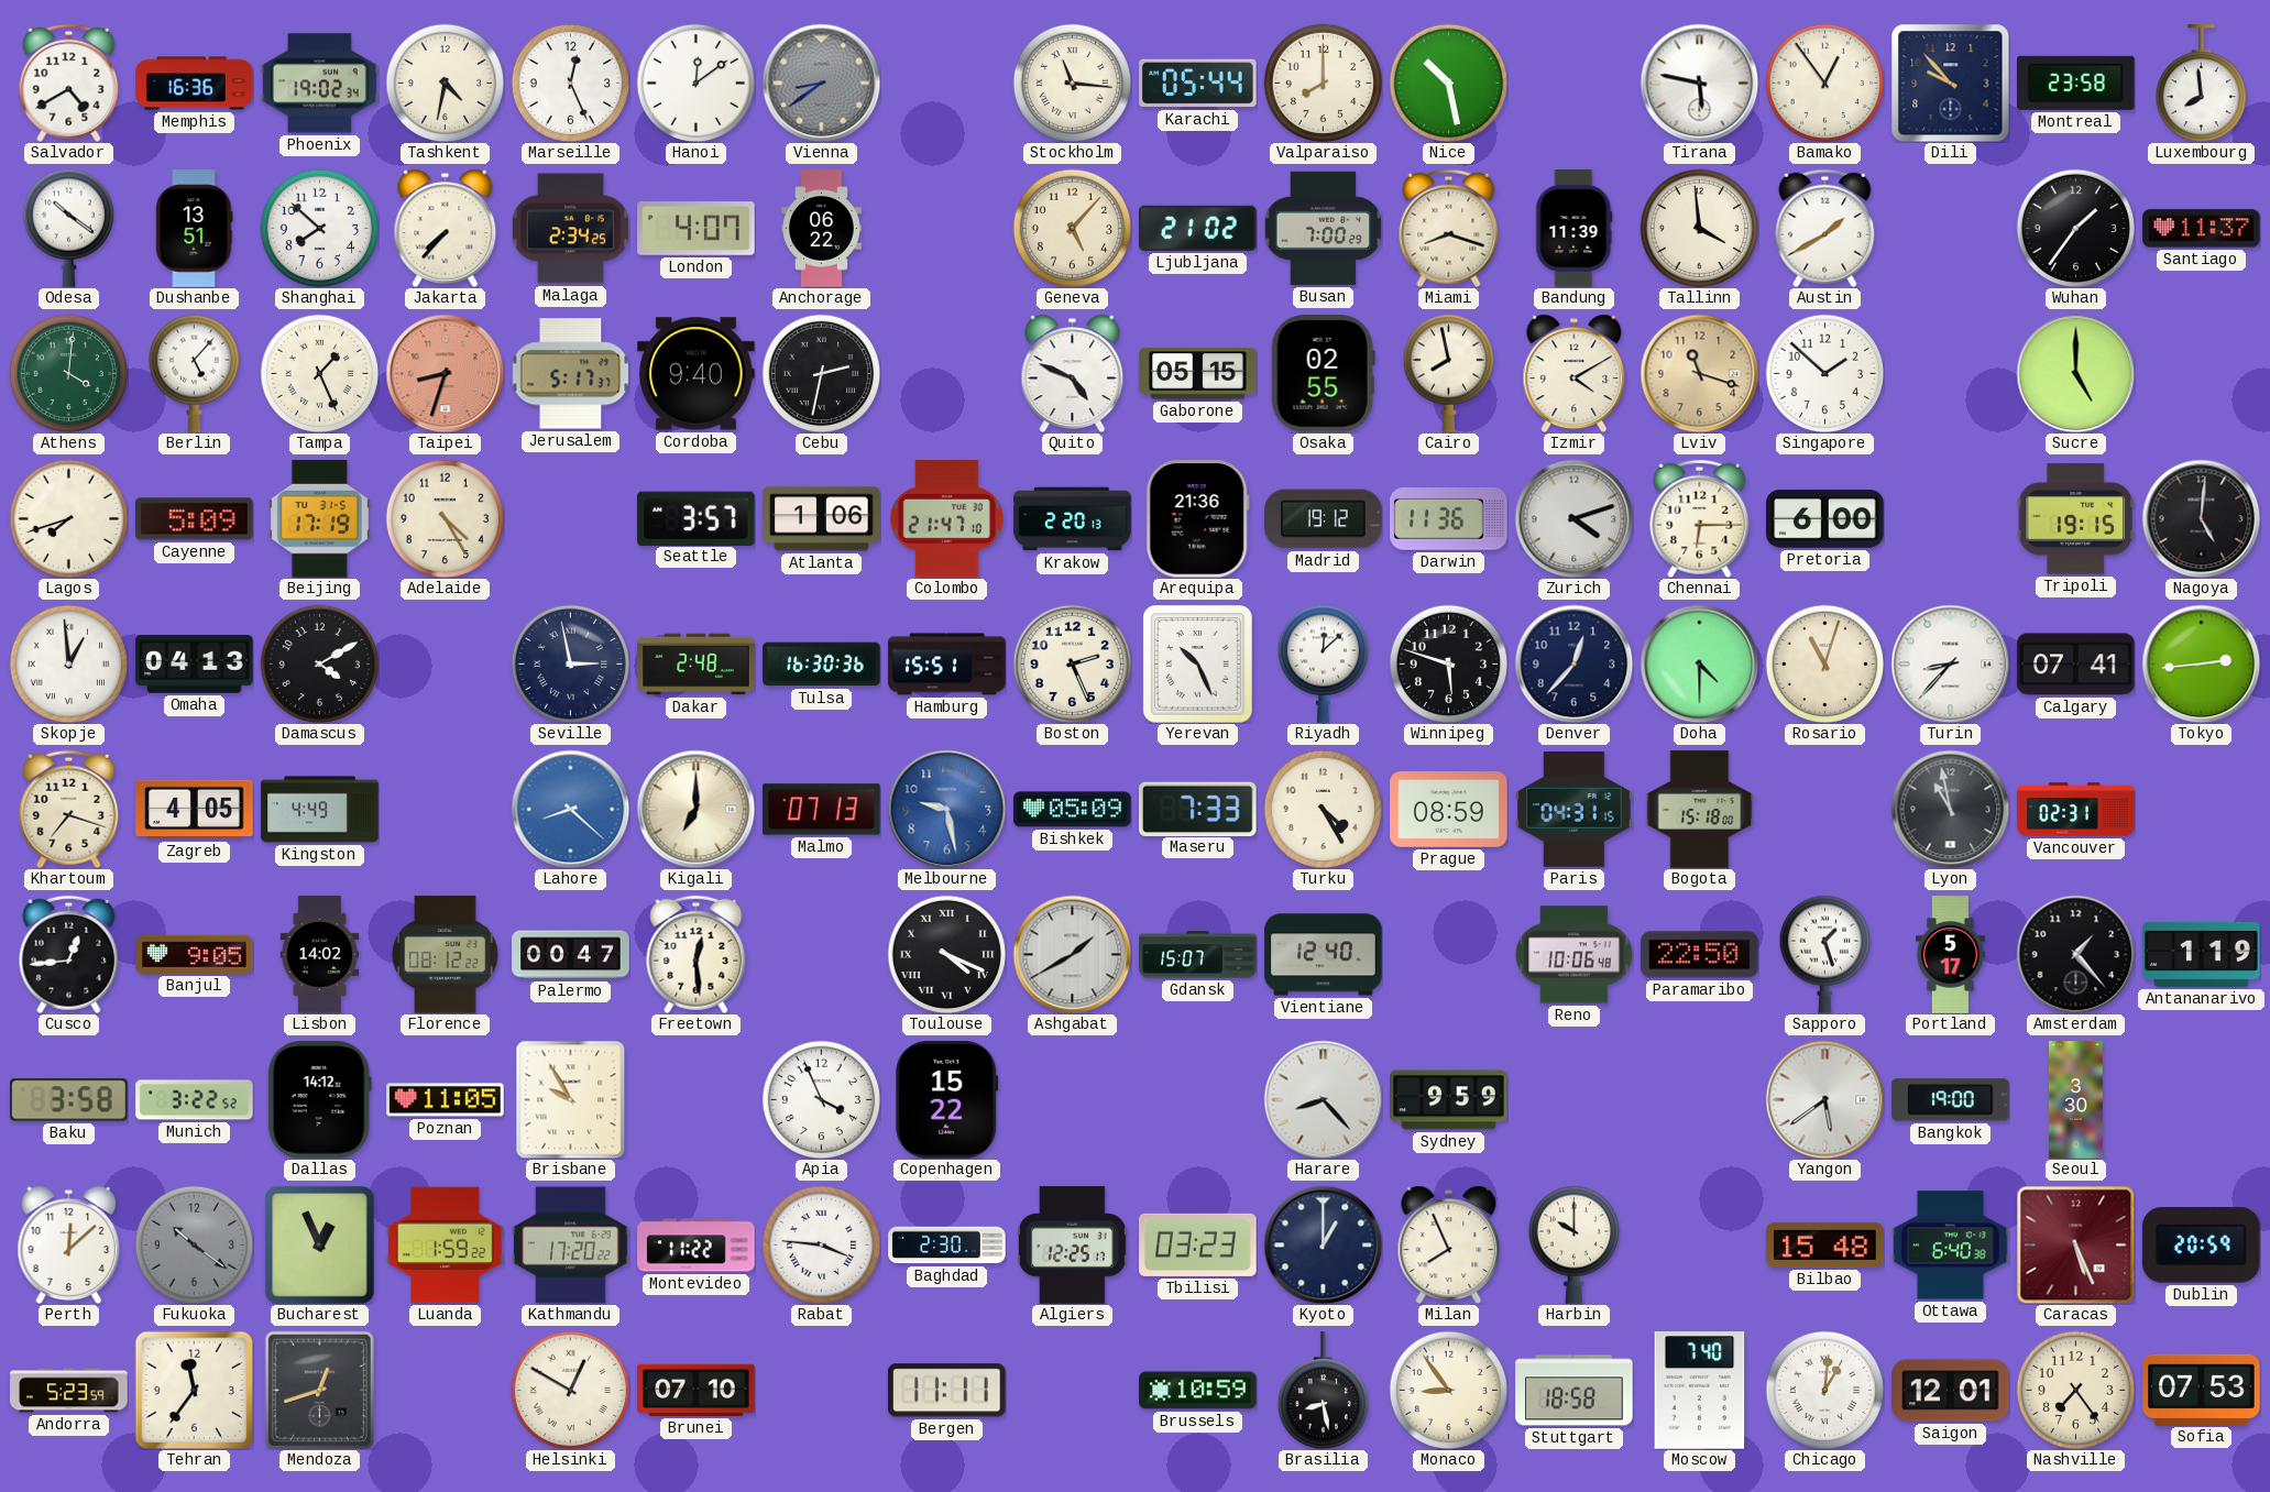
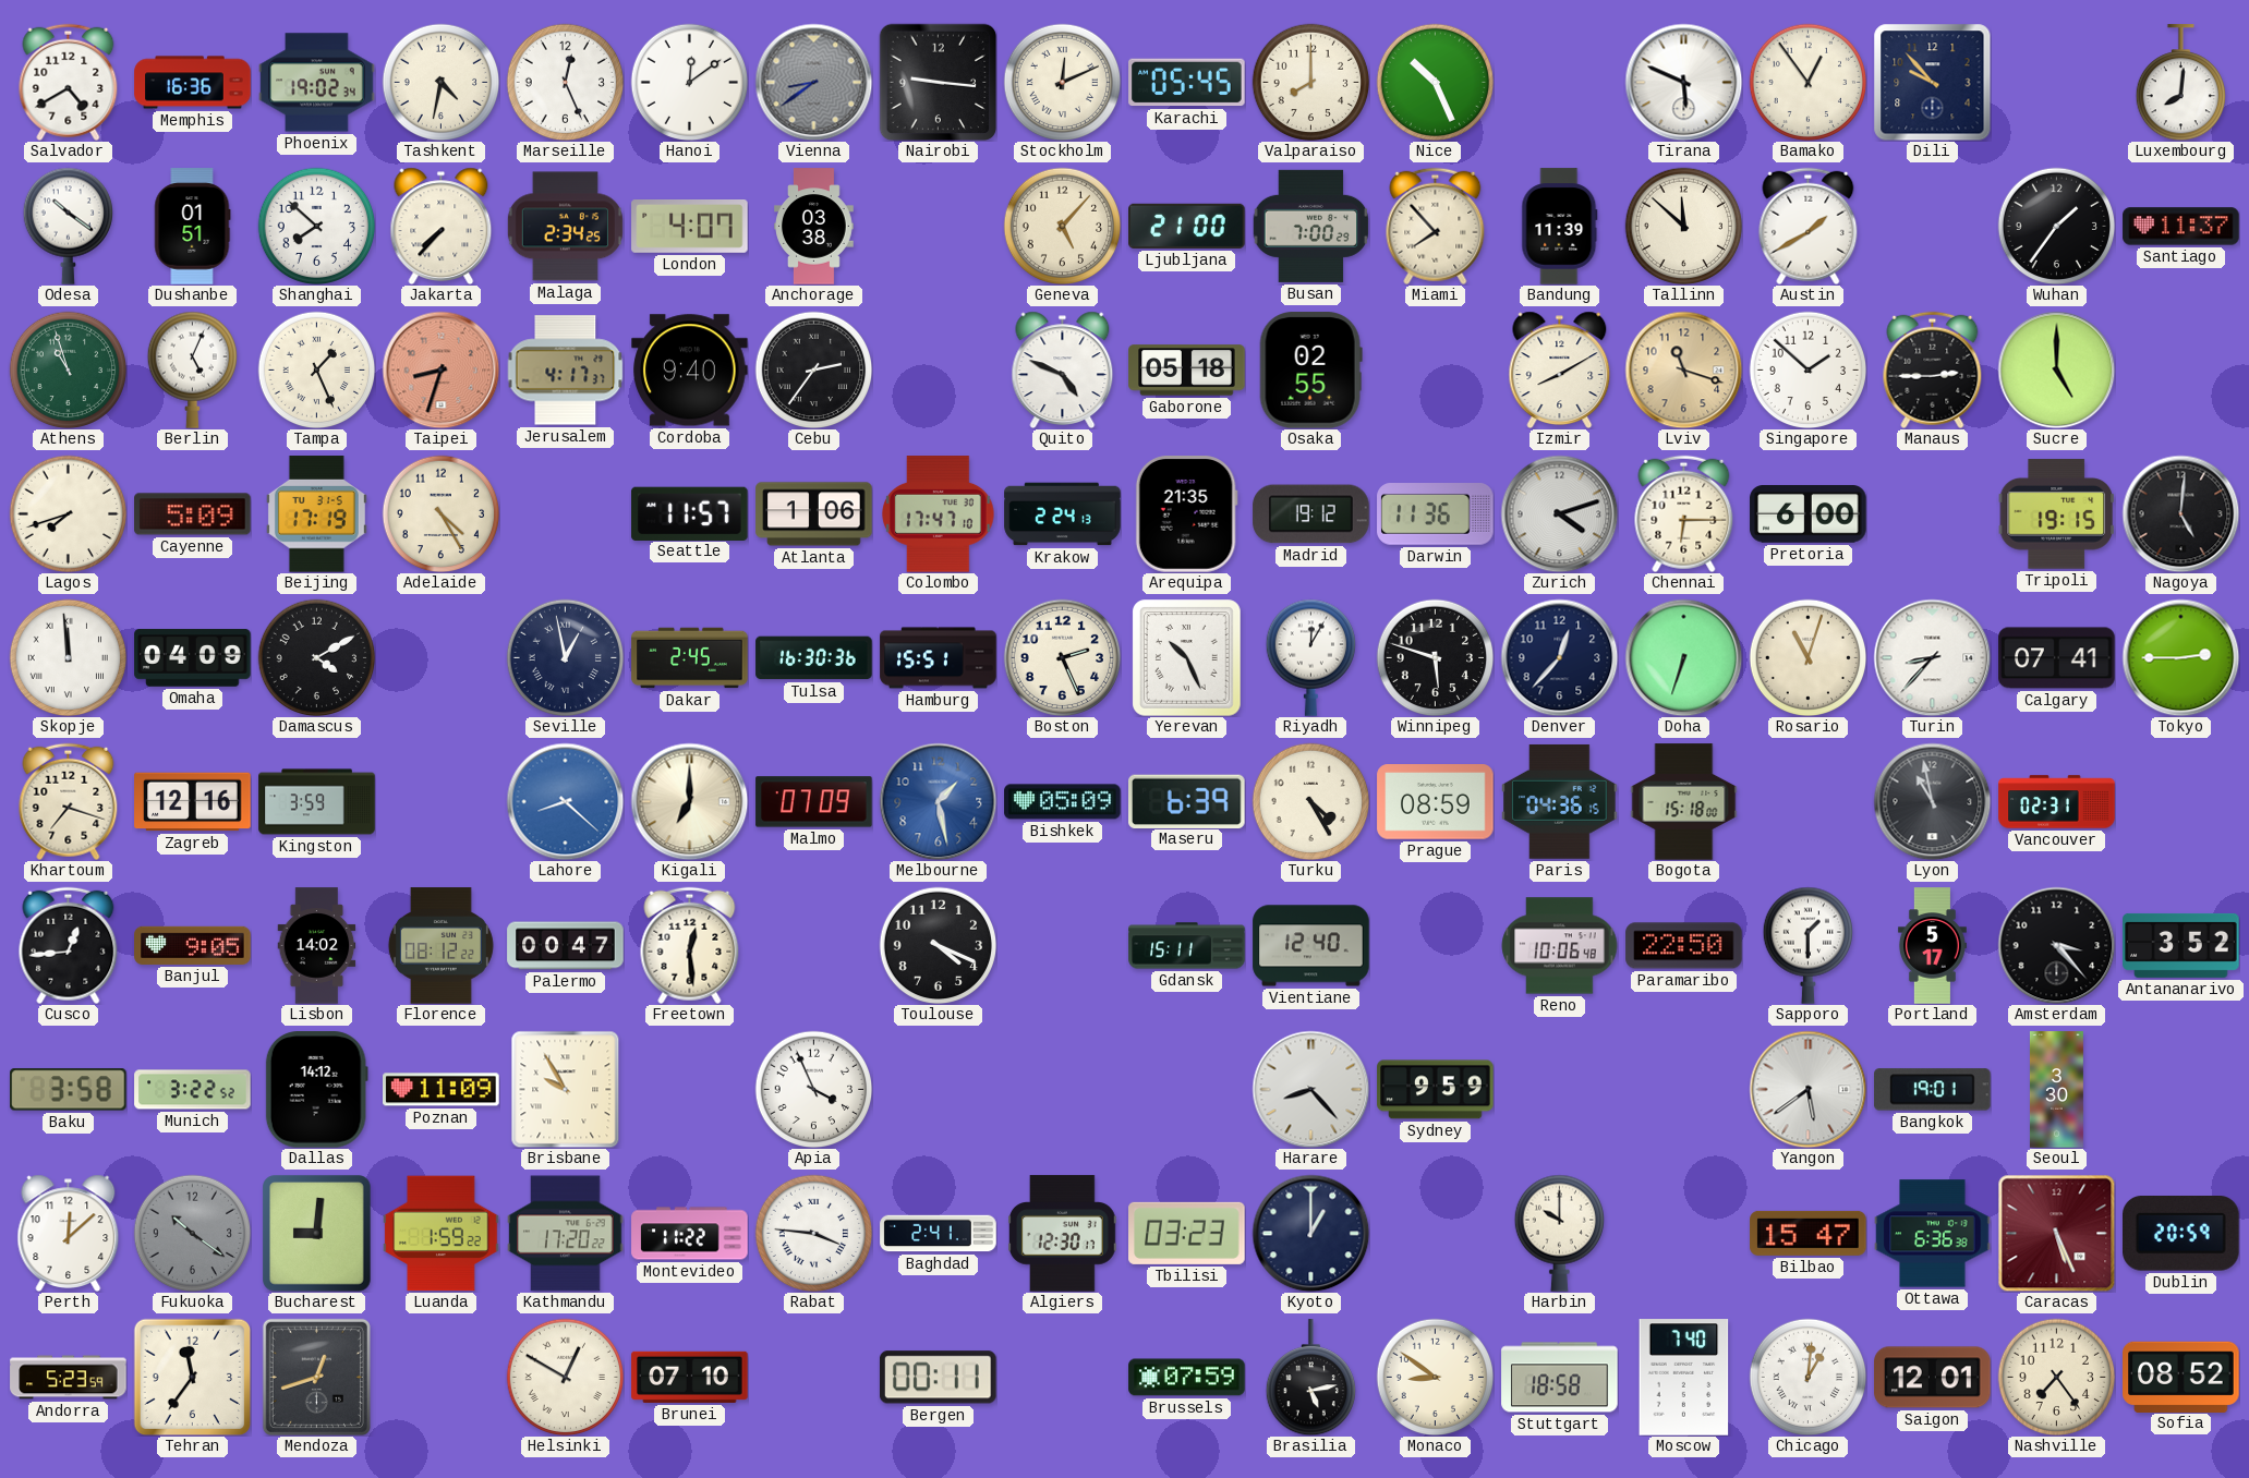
Nairobi: none -> 9:16 (938, 82)
Stockholm: 11:16 -> 12:11 (1062, 82)
Karachi: 05:44 -> 05:45 (1187, 83)
Nice: 10:28 -> 10:26 (1435, 82)
Tirana: 5:47 -> 5:49 (1683, 82)
Montreal: 23:58 -> none (2076, 83)
Luxembourg: 7:59 -> 8:01 (2180, 83)
Dushanbe: 13:51 -> 01:51 (193, 227)
Anchorage: 06:22 -> 03:38 (814, 227)
Ljubljana: 21:02 -> 21:00 (1187, 226)
Miami: 8:18 -> 7:53 (1436, 226)
Tallinn: 3:59 -> 11:52 (1683, 226)
Athens: 4:01 -> 10:57 (68, 370)
Berlin: 5:07 -> 5:04 (192, 370)
Jerusalem: 5:17 -> 4:17 (565, 371)
Cebu: 2:32 -> 2:36 (813, 370)
Gaborone: 05:15 -> 05:18 (1187, 371)
Cairo: 7:58 -> none (1448, 373)
Izmir: 4:10 -> 8:10 (1560, 370)
Manaus: none -> 2:45 (1933, 370)
Seattle: 3:57 -> 11:57 (690, 513)
Colombo: 21:47 -> 17:47 (939, 514)
Krakow: 2:20 -> 2:24 (1063, 514)
Arequipa: 21:36 -> 21:35 (1186, 514)
Skopje: 12:59 -> 11:59 (68, 657)
Omaha: 04:13 -> 04:09 (193, 658)
Seville: 2:58 -> 12:58 (565, 657)
Dakar: 2:48 -> 2:45 (690, 658)
Riyadh: 12:08 -> 12:05 (1310, 657)
Doha: 4:30 -> 6:33 (1683, 657)
Tokyo: 2:44 -> 2:45 (2180, 657)
Zagreb: 4:05 -> 12:16 (193, 802)
Kingston: 4:49 -> 3:59 (317, 802)
Malmo: 07:13 -> 07:09 (814, 802)
Melbourne: 9:28 -> 1:28 (938, 801)
Maseru: 7:33 -> 6:39 (1187, 801)
Paris: 04:31 -> 04:36 (1560, 802)
Toulouse numerals: Roman -> Arabic (938, 945)
Ashgabat: 1:40 -> none (1072, 954)
Gdansk: 15:07 -> 15:11 (1187, 946)
Sapporo: 1:27 -> 1:30 (1807, 945)
Amsterdam: 1:23 -> 3:23 (2056, 945)
Antananarivo: 1:19 -> 3:52 (2181, 945)
Poznan: 11:05 -> 11:09 (442, 1090)
Copenhagen: 15:22 -> none (947, 1100)
Bangkok: 19:00 -> 19:01 (1933, 1090)
Bucharest: 12:56 -> 9:01 (317, 1234)
Baghdad: 2:30 -> 2:41 (939, 1234)
Algiers: 12:25 -> 12:30 (1063, 1234)
Milan: 7:56 -> none (1449, 1244)
Bilbao: 15:48 -> 15:47 (1809, 1233)
Ottawa: 6:40 -> 6:36 (1933, 1234)
Bergen: 11:11 -> 00:11 (938, 1378)
Brussels: 10:59 -> 07:59 (1187, 1378)
Brasilia: 8:28 -> 5:13 (1310, 1378)
Monaco: 8:54 -> 8:51 (1435, 1377)
Sofia: 07:53 -> 08:52 (2181, 1377)
